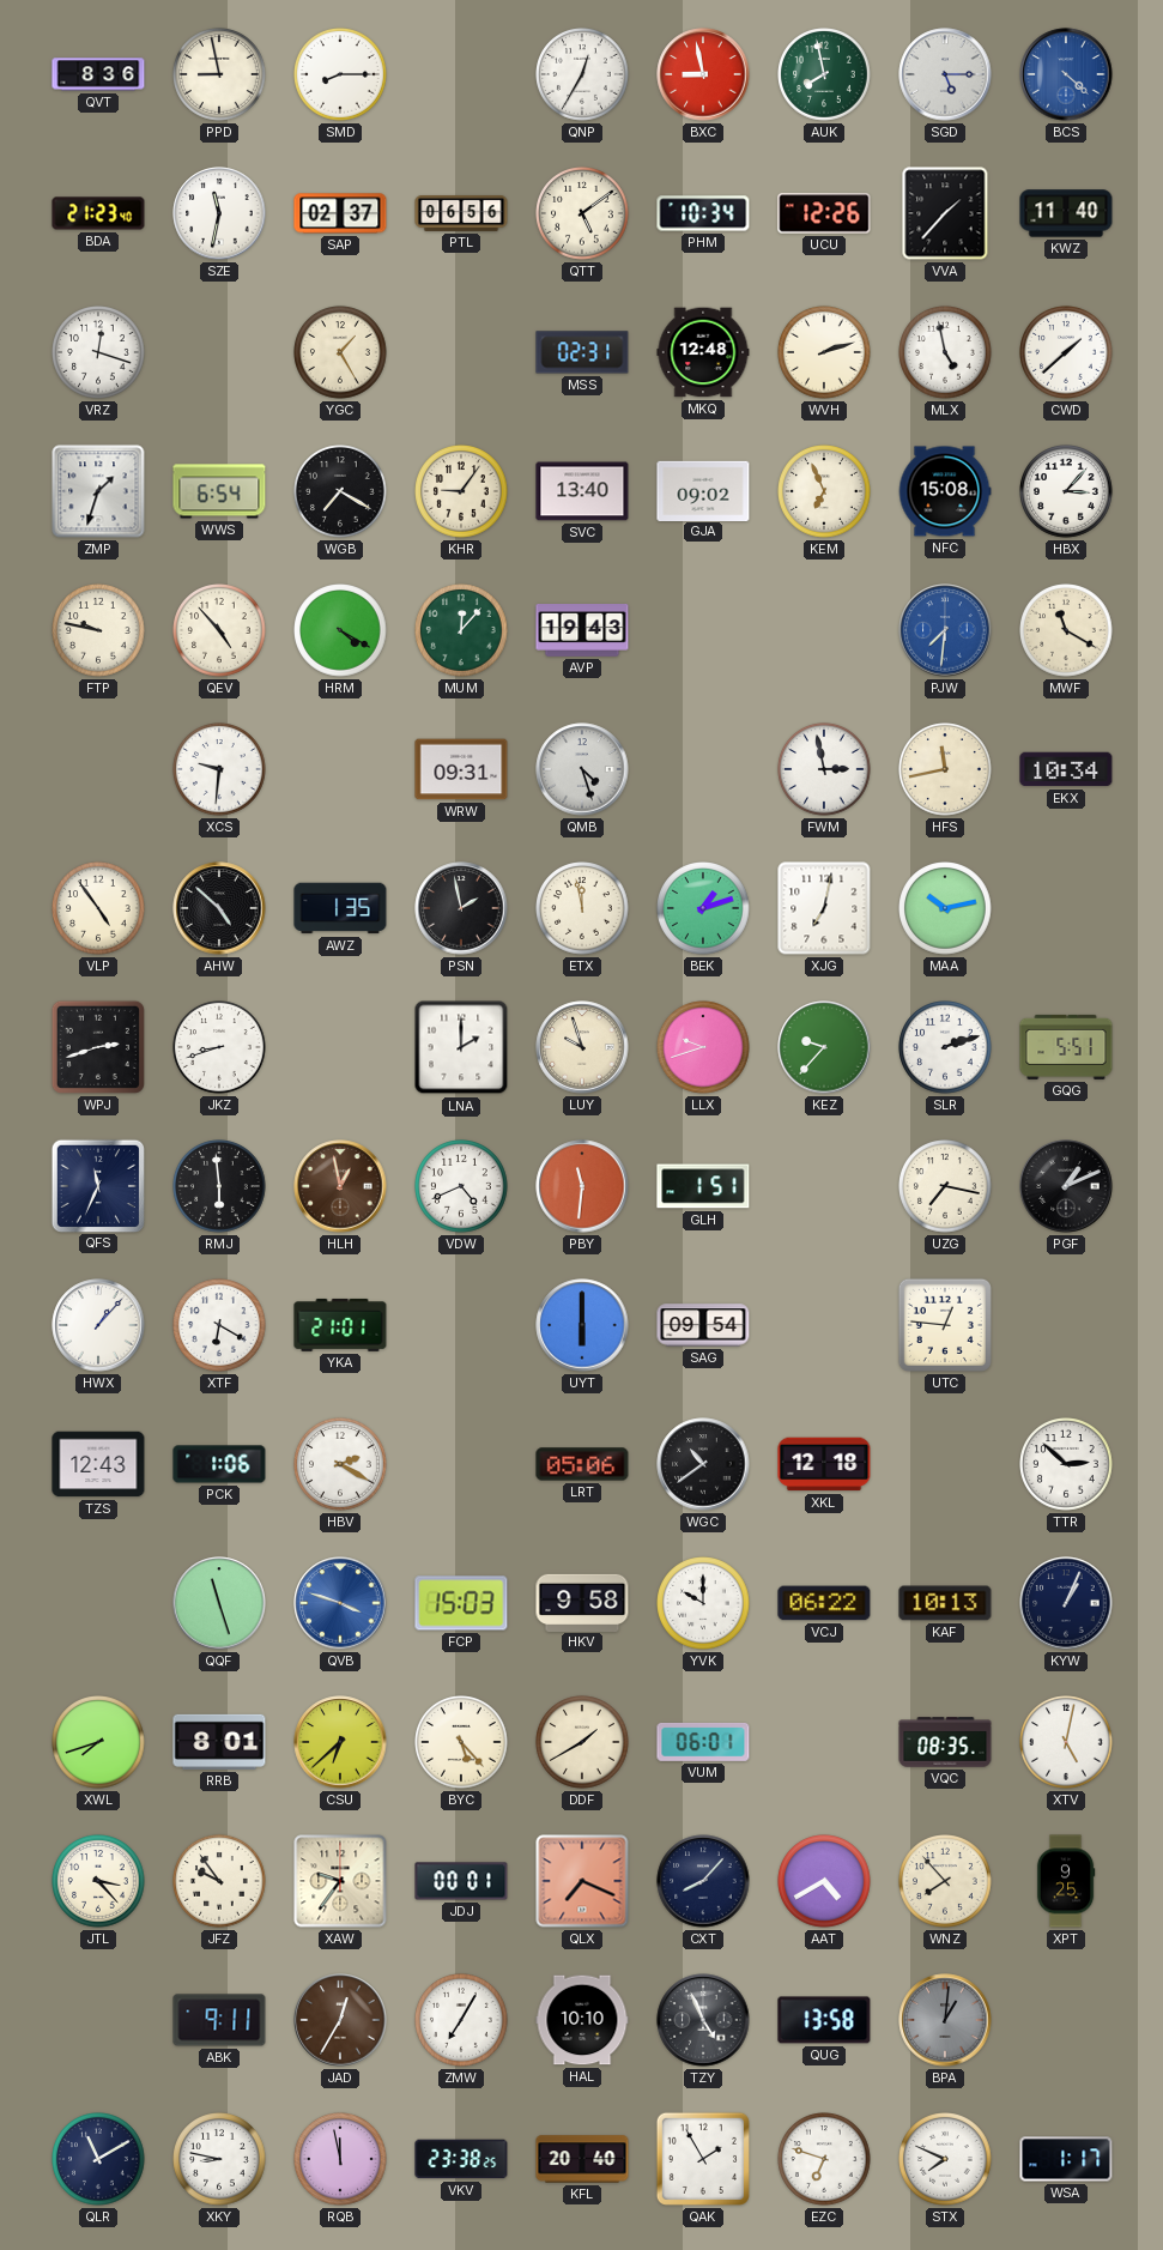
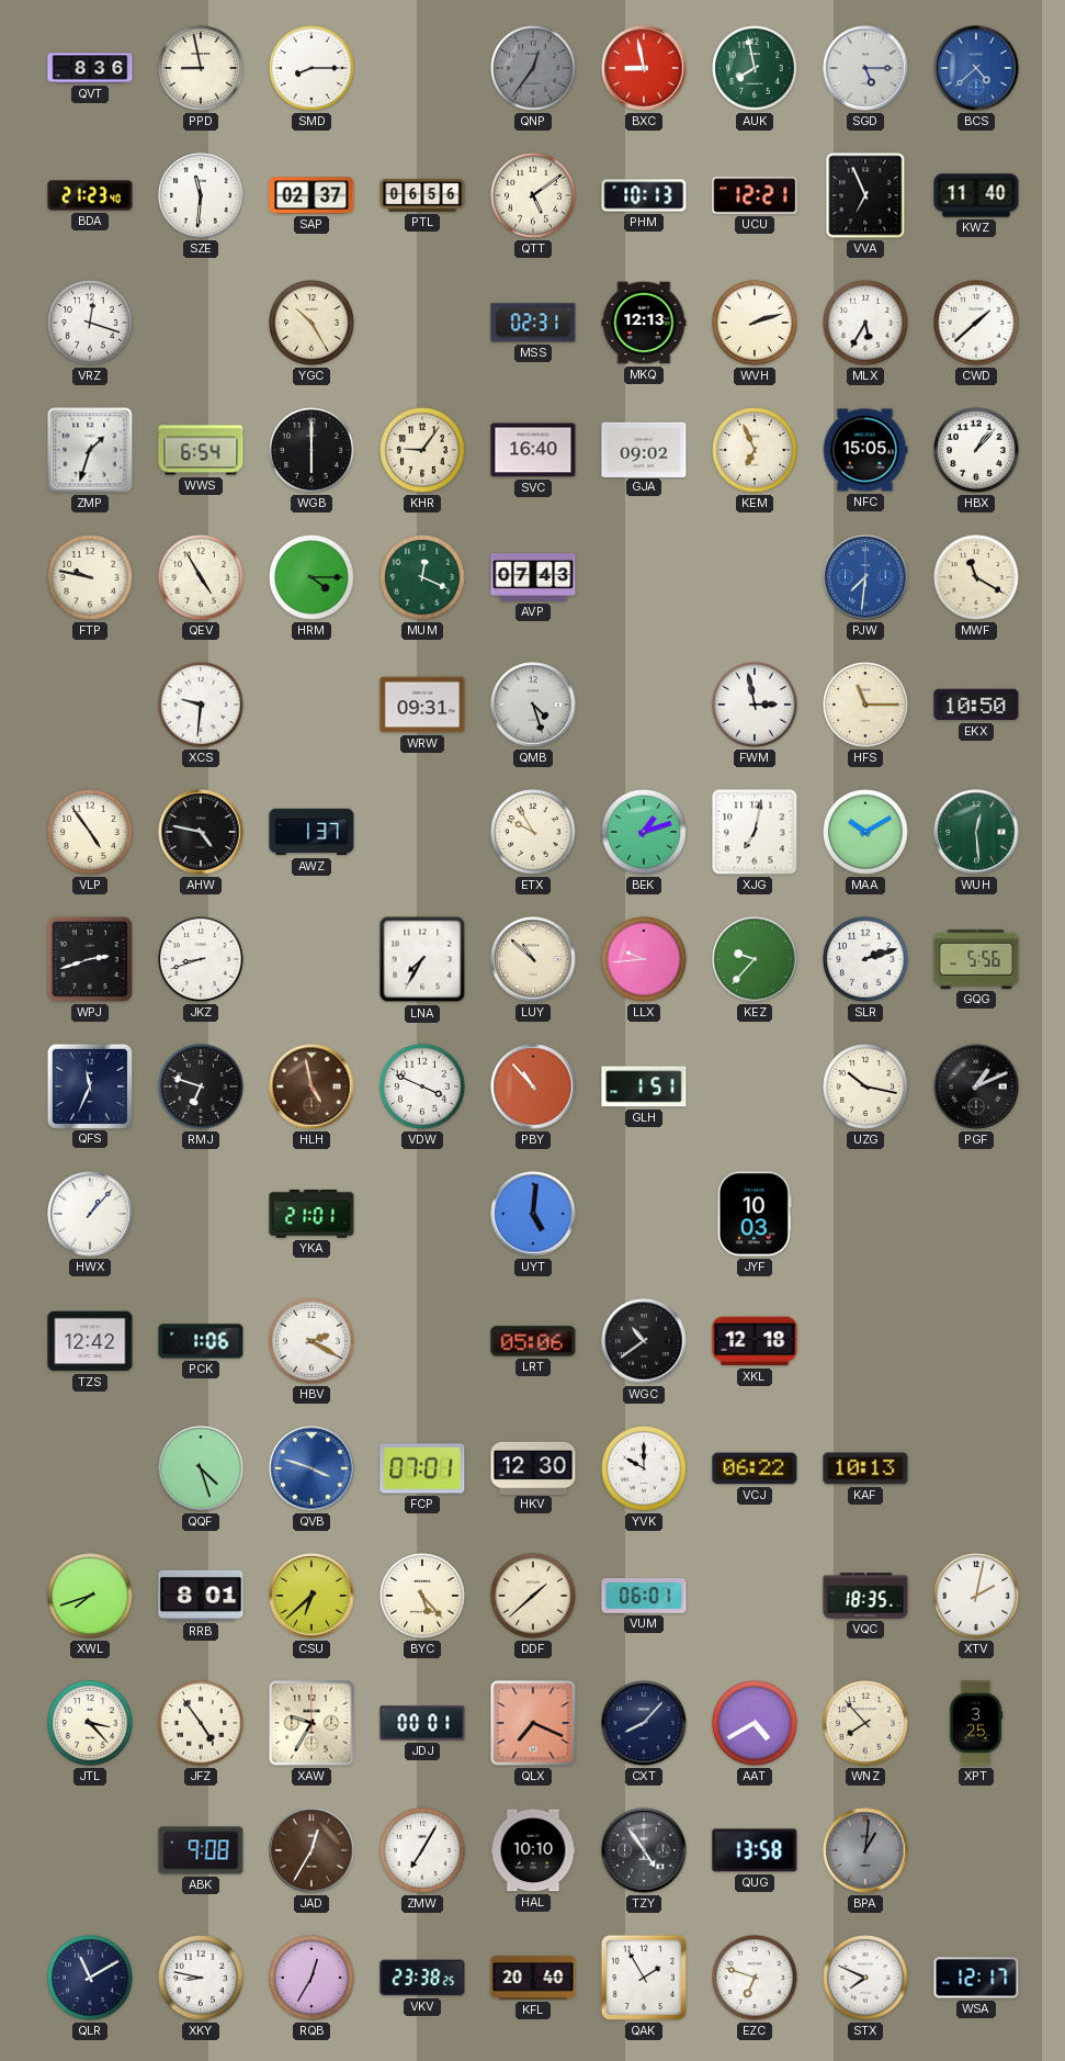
QNP: 12:35 -> 12:36 (533, 68)
QNP dial: white -> grey (533, 68)
BCS: 4:22 -> 4:38 (976, 68)
SZE: 11:32 -> 11:31 (201, 195)
PHM: 10:34 -> 10:13 (644, 195)
UCU: 12:26 -> 12:21 (755, 195)
VVA: 1:37 -> 6:56 (865, 195)
YGC: 1:25 -> 10:25 (311, 323)
MKQ: 12:48 -> 12:13 (644, 323)
MLX: 4:58 -> 5:35 (865, 323)
WGB: 7:20 -> 6:00 (311, 450)
SVC: 13:40 -> 16:40 (533, 450)
NFC: 15:08 -> 15:05 (865, 450)
HBX: 3:07 -> 1:07 (976, 450)
QEV: 4:53 -> 4:55 (201, 577)
HRM: 4:20 -> 4:15 (311, 577)
MUM: 12:07 -> 12:19 (422, 577)
AVP: 19:43 -> 07:43 (533, 578)
HFS: 11:43 -> 11:15 (865, 705)
EKX: 10:34 -> 10:50 (976, 705)
AHW: 4:52 -> 4:47 (201, 832)
AWZ: 1:35 -> 1:37 (311, 832)
PSN: 1:58 -> none (461, 908)
ETX: 11:58 -> 9:55 (533, 832)
MAA: 10:13 -> 10:10 (865, 832)
WUH: none -> 12:29 (976, 832)
LNA: 2:00 -> 7:35 (422, 959)
LUY: 9:57 -> 10:52 (533, 959)
LLX: 9:42 -> 9:44 (644, 959)
GQG: 5:51 -> 5:56 (976, 959)
RMJ: 5:59 -> 6:48 (201, 1086)
HLH: 12:58 -> 4:58 (311, 1086)
VDW: 4:41 -> 3:49 (422, 1086)
PBY: 11:31 -> 10:53 (533, 1086)
UZG: 7:17 -> 10:17 (865, 1086)
XTF: 6:20 -> none (219, 1325)
UYT: 6:00 -> 5:01 (533, 1214)
SAG: 09:54 -> none (703, 1325)
JYF: none -> 10:03 (755, 1214)
UTC: 12:46 -> none (945, 1325)
TZS: 12:43 -> 12:42 (90, 1341)
TTR: 2:52 -> none (1066, 1464)
QQF: 11:27 -> 4:27 (201, 1468)
FCP: 15:03 -> 07:01 (422, 1468)
HKV: 9:58 -> 12:30 (533, 1467)
KYW: 1:04 -> none (1066, 1603)
DDF: 1:40 -> 1:38 (533, 1596)
VQC: 08:35 -> 18:35 (865, 1596)
XTV: 5:02 -> 2:02 (976, 1596)
JFZ: 9:54 -> 4:54 (201, 1723)
XAW: 9:36 -> 9:35 (311, 1723)
XPT: 9:25 -> 3:25 (976, 1723)
ABK: 9:11 -> 9:08 (201, 1850)
TZY: 4:56 -> 4:54 (644, 1850)
RQB: 11:58 -> 12:35 (311, 1978)
WSA: 1:17 -> 12:17 (976, 1978)
